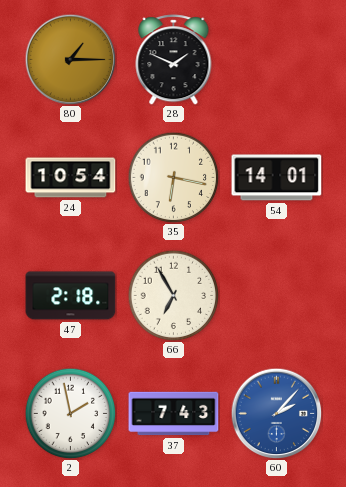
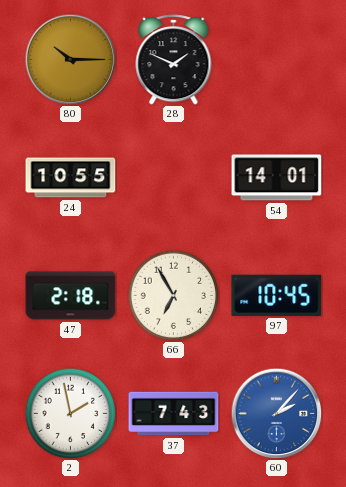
80: 1:15 -> 10:15 (70, 59)
24: 10:54 -> 10:55 (71, 178)
35: 6:17 -> none (173, 177)
97: none -> 10:45 (277, 295)
